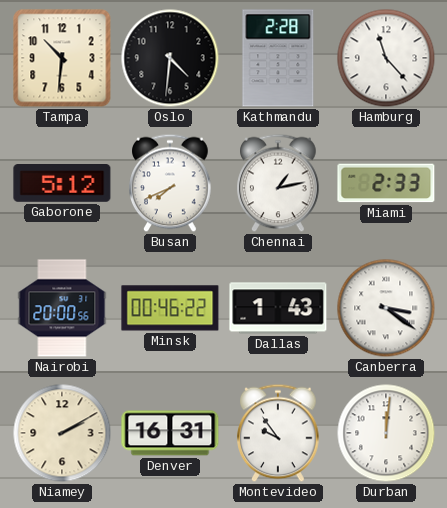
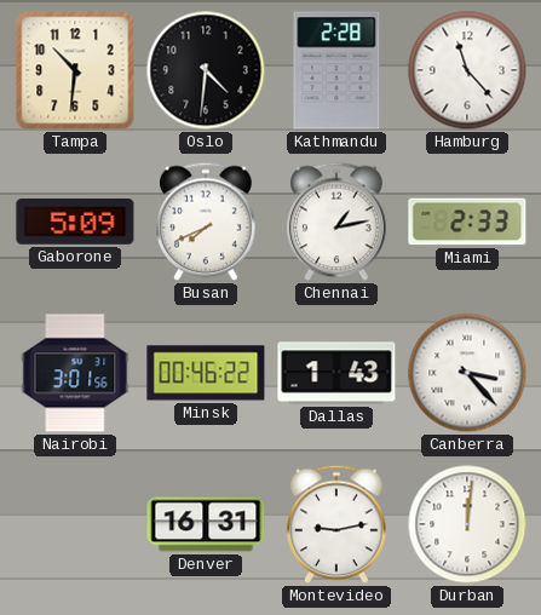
Gaborone: 5:12 -> 5:09 (75, 223)
Nairobi: 20:00 -> 3:01 (75, 373)
Canberra: 3:21 -> 3:23 (467, 373)
Niamey: 2:10 -> none (62, 433)
Montevideo: 9:54 -> 9:13 (336, 524)
